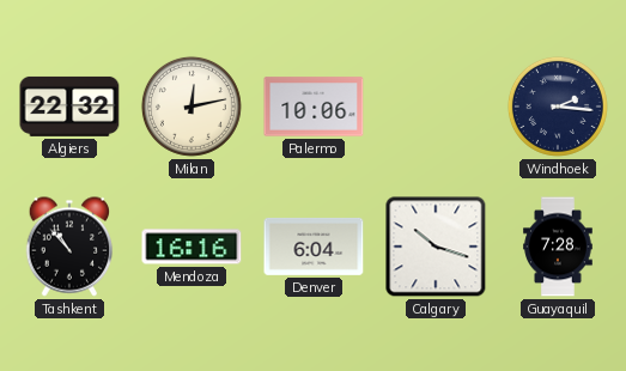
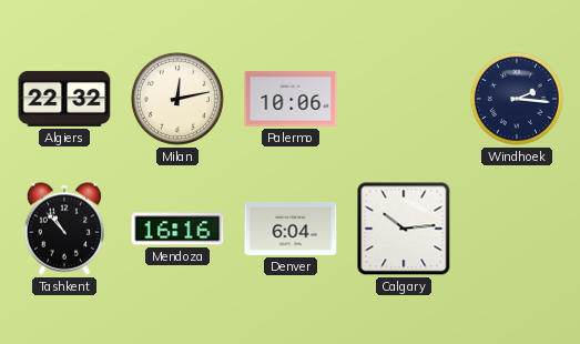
Calgary: 10:18 -> 10:14 (404, 229)
Guayaquil: 7:28 -> none (558, 247)
